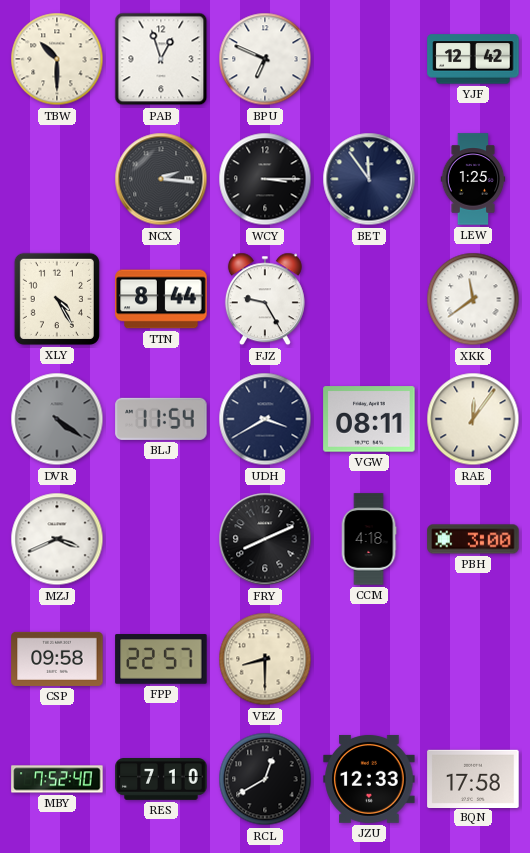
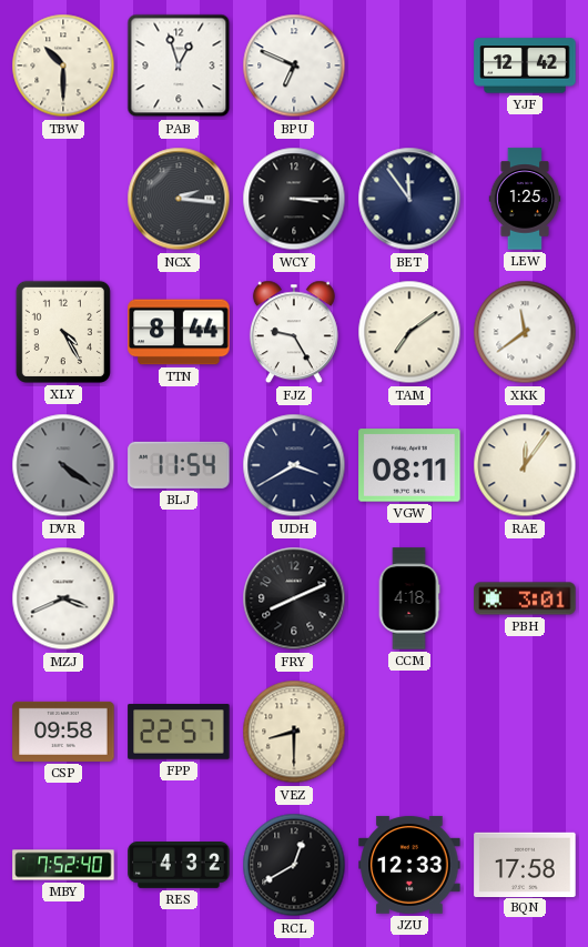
TAM: none -> 7:09 (409, 332)
PBH: 3:00 -> 3:01 (525, 598)
RES: 7:10 -> 4:32 (179, 866)
